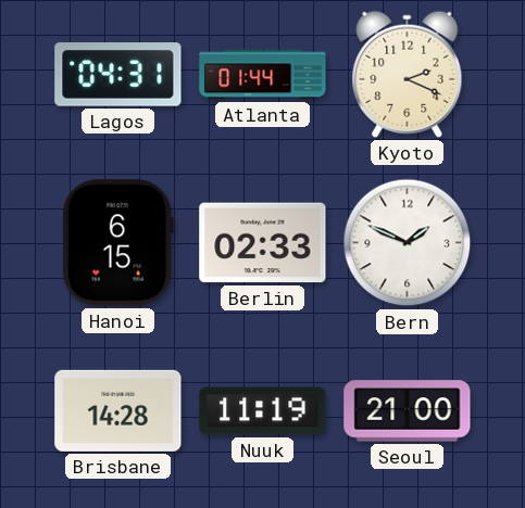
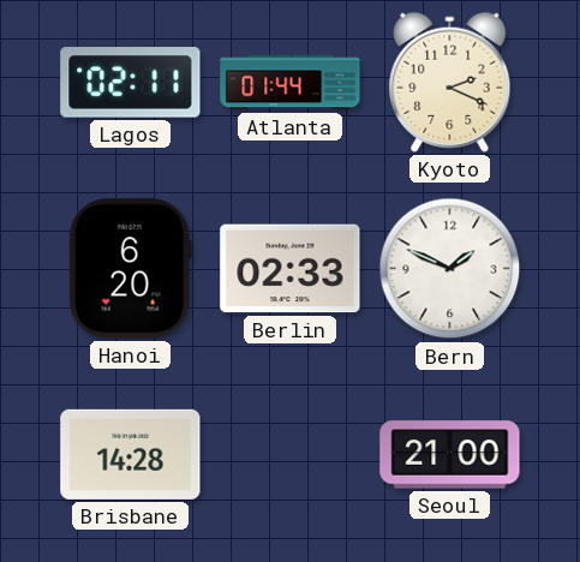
Lagos: 04:31 -> 02:11 (131, 83)
Hanoi: 6:15 -> 6:20 (130, 269)
Nuuk: 11:19 -> none (263, 411)
